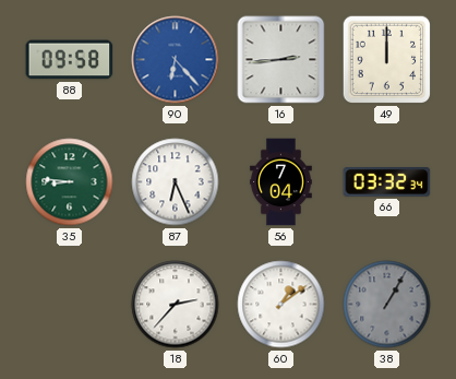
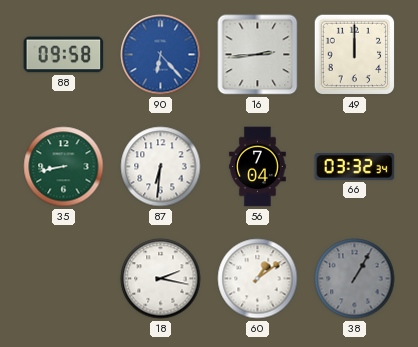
35: 8:46 -> 8:43 (64, 167)
87: 6:26 -> 6:31 (161, 167)
18: 2:37 -> 2:17 (161, 279)
